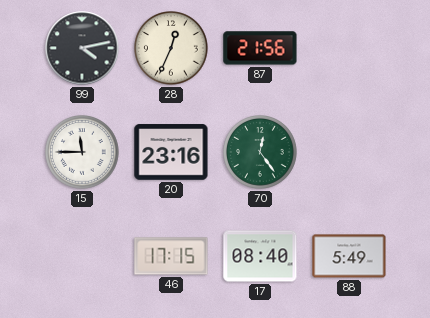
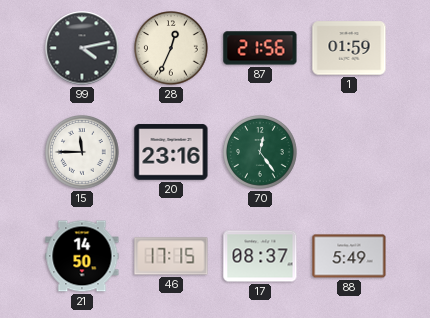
1: none -> 01:59 (349, 48)
21: none -> 14:50 (82, 256)
17: 08:40 -> 08:37 (260, 256)
